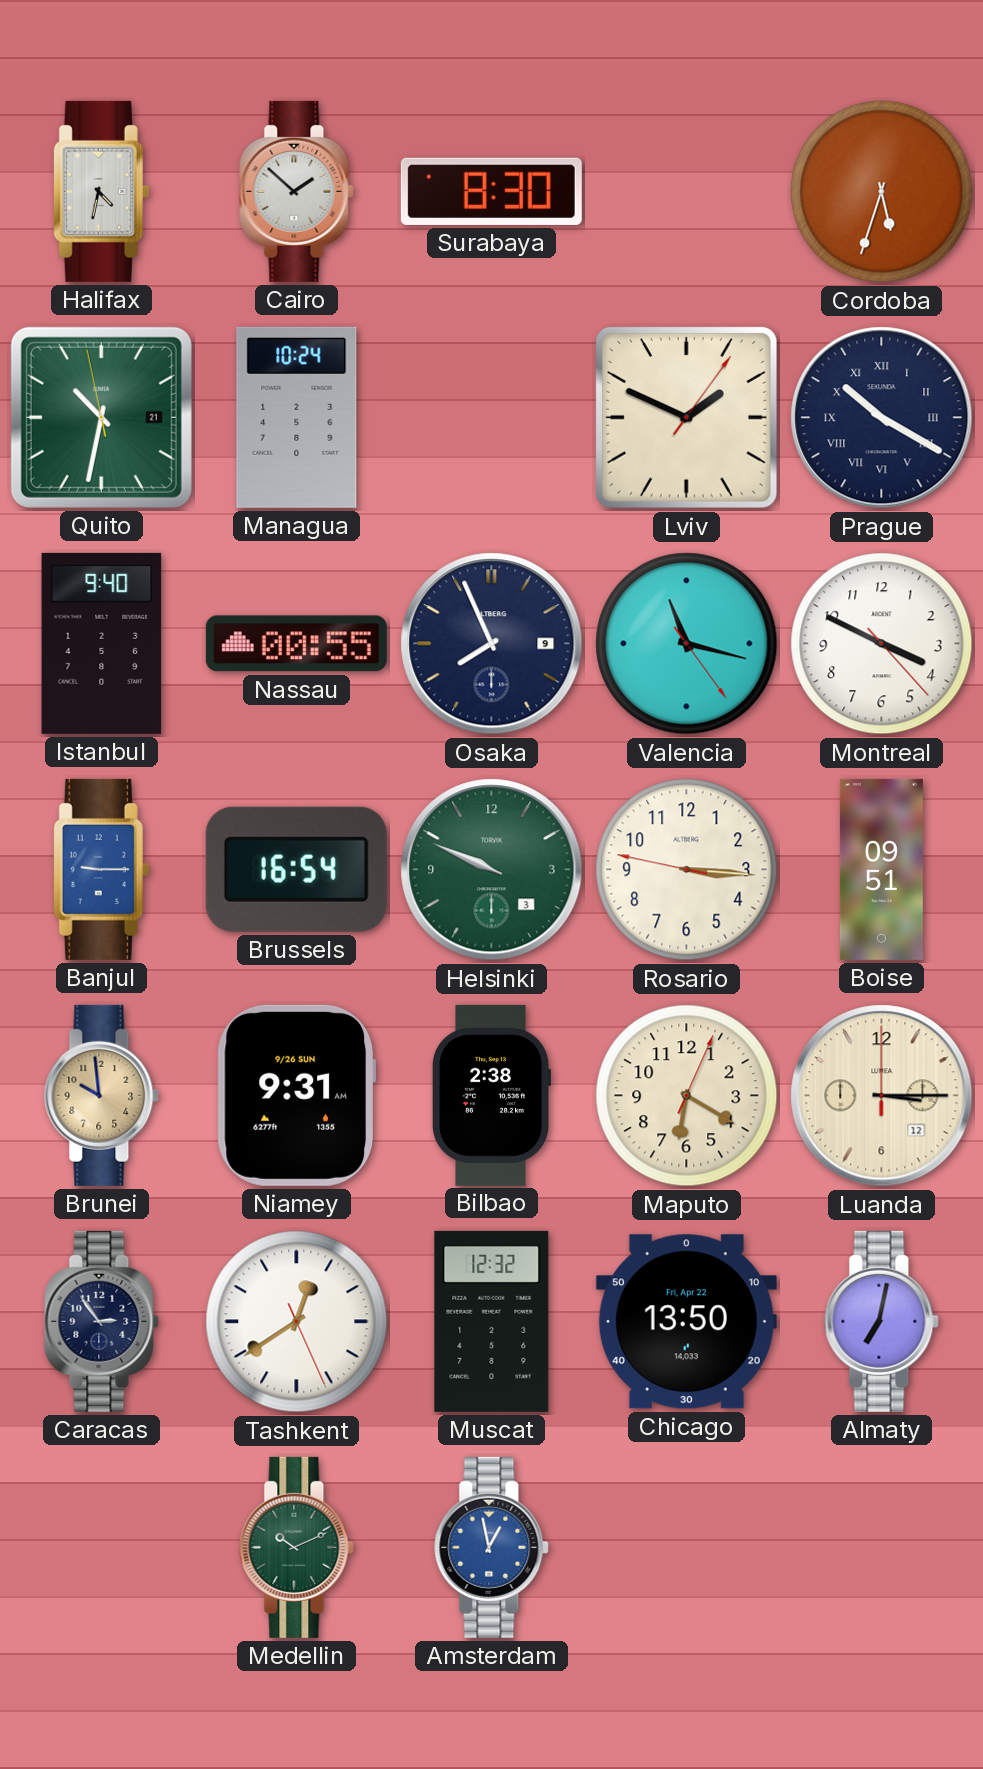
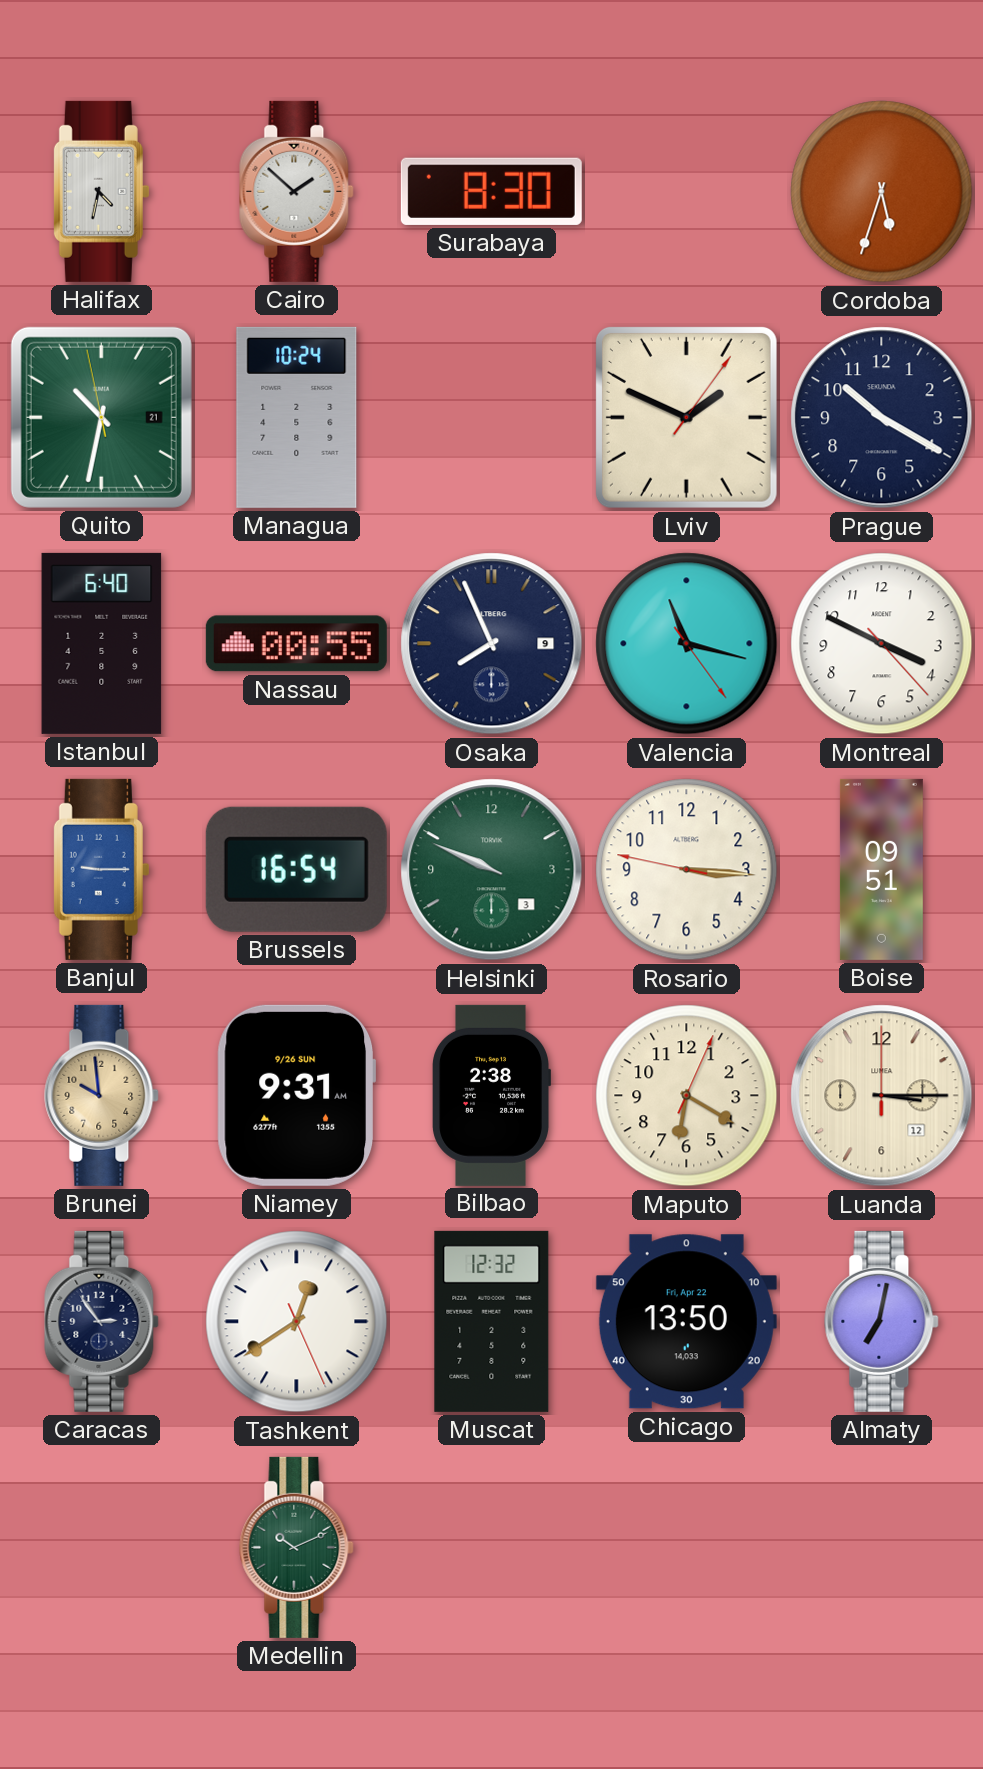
Prague numerals: Roman -> Arabic (882, 418)
Istanbul: 9:40 -> 6:40 (102, 643)
Amsterdam: 12:58 -> none (492, 1547)
